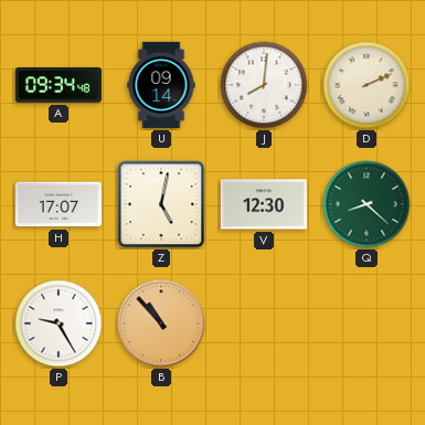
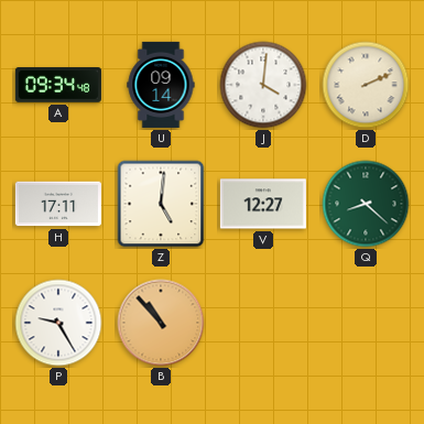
J: 8:01 -> 4:01 (263, 85)
H: 17:07 -> 17:11 (58, 204)
Z: 5:02 -> 5:01 (161, 204)
V: 12:30 -> 12:27 (263, 204)
